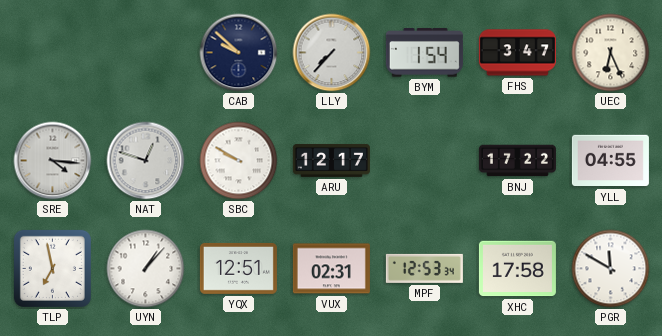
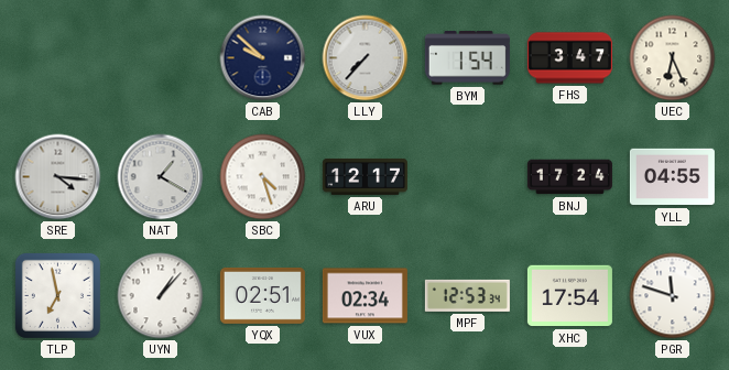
NAT: 12:48 -> 1:20 (161, 177)
SBC: 9:50 -> 4:27 (263, 177)
BNJ: 17:22 -> 17:24 (569, 177)
YQX: 12:51 -> 02:51 (262, 295)
VUX: 02:31 -> 02:34 (364, 296)
XHC: 17:58 -> 17:54 (569, 296)
PGR: 11:50 -> 11:48 (673, 296)
